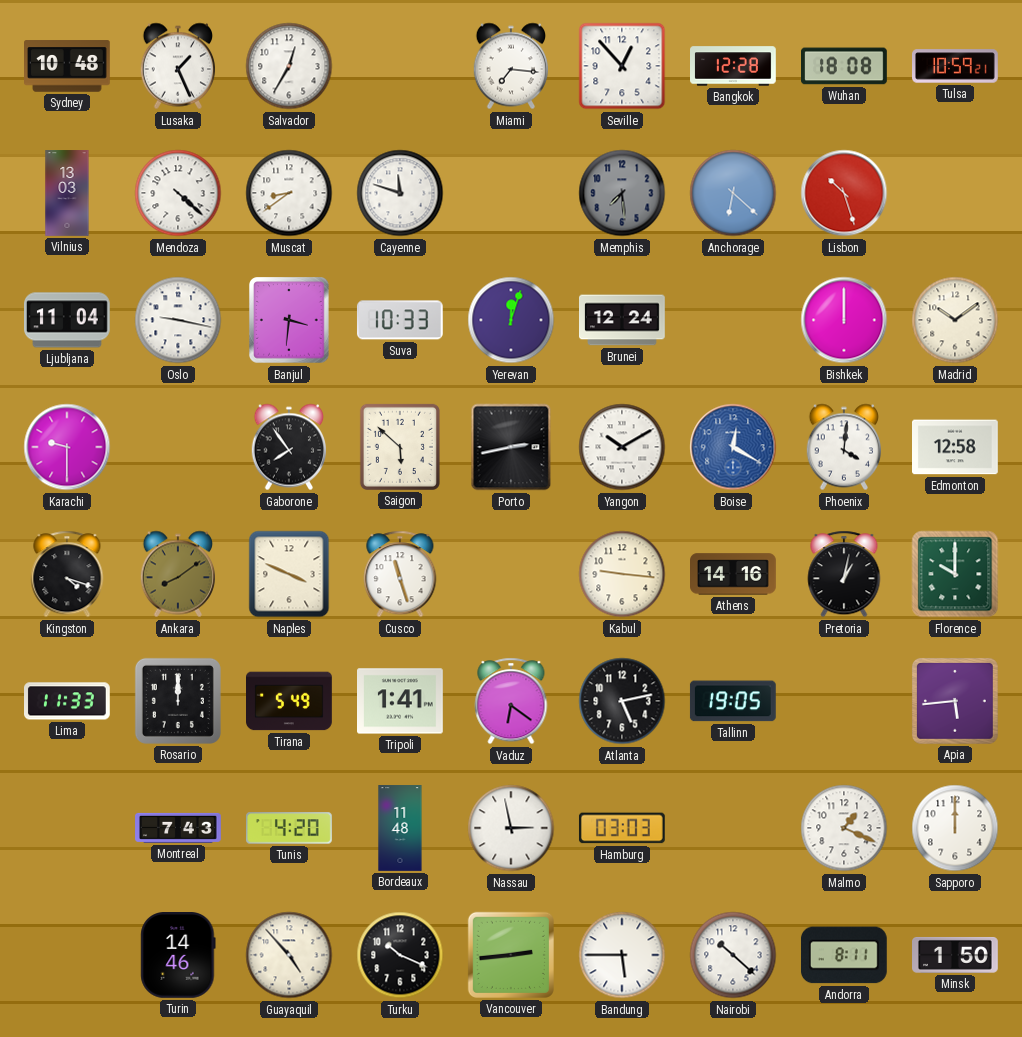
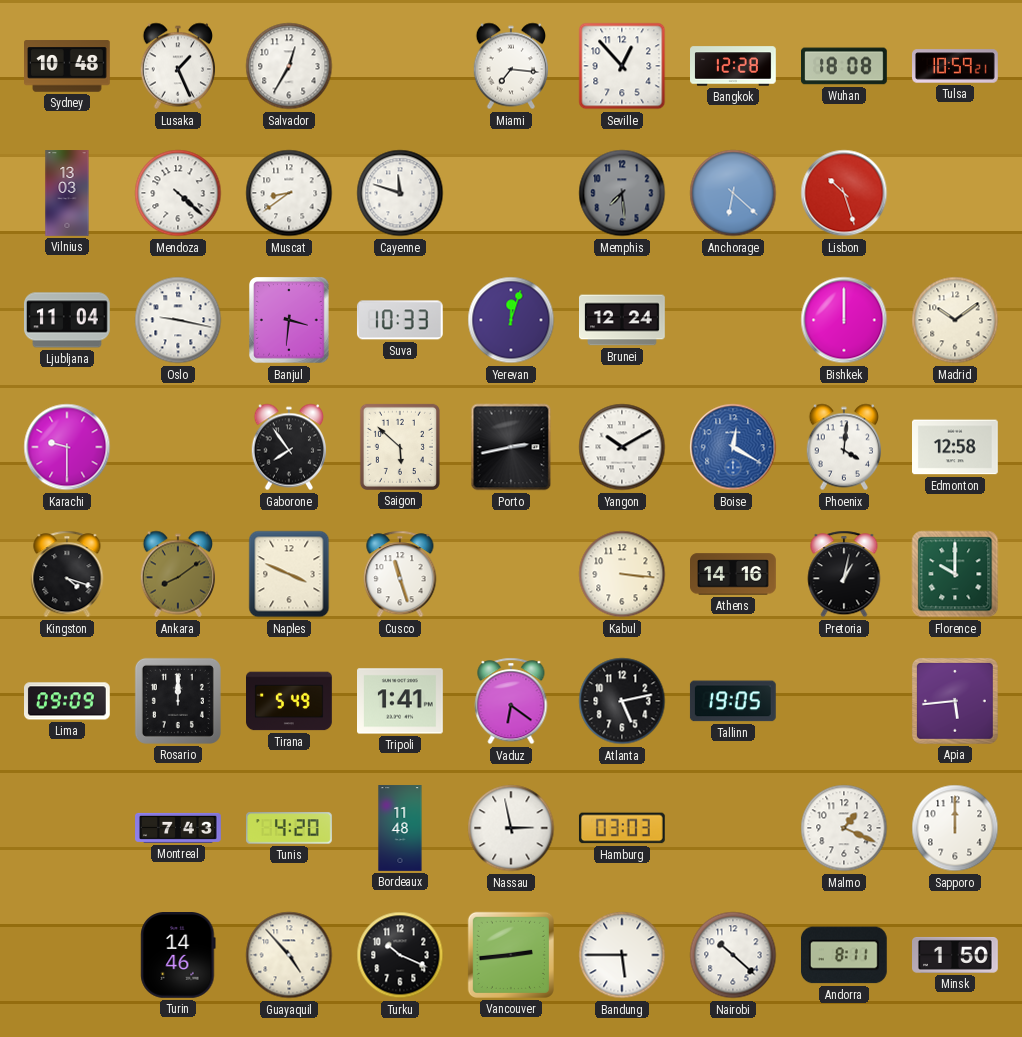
Kabul: 9:16 -> 3:16 (622, 574)
Lima: 11:33 -> 09:09 (68, 701)
